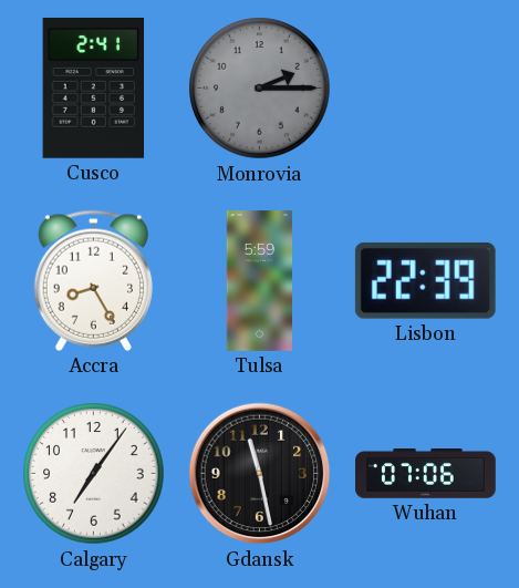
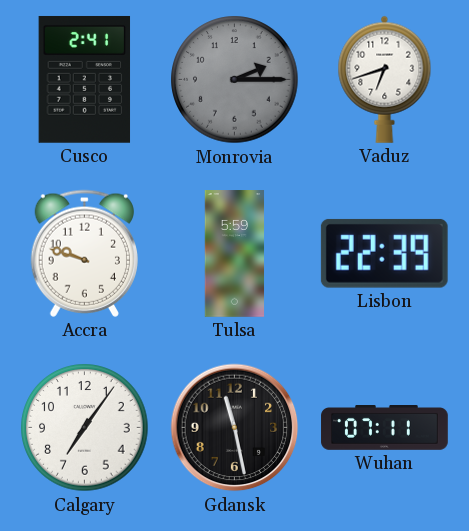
Vaduz: none -> 6:42 (385, 79)
Accra: 8:25 -> 9:48 (84, 253)
Wuhan: 07:06 -> 07:11 (385, 428)
